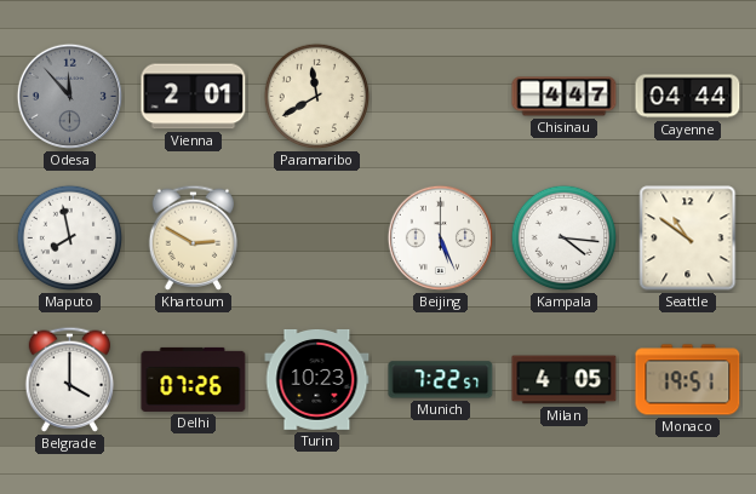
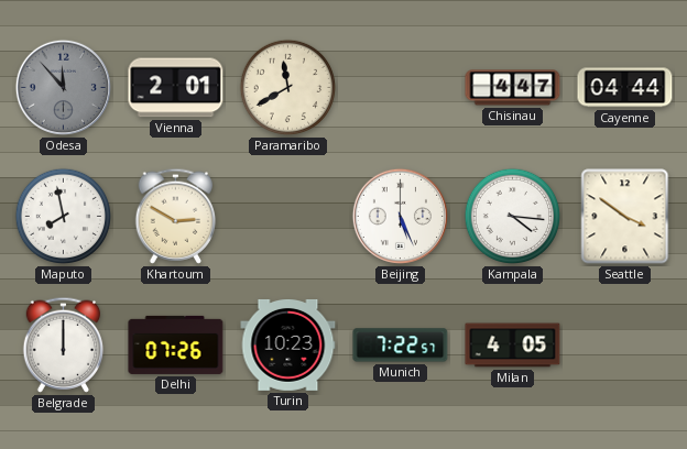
Seattle: 10:51 -> 3:51 (625, 217)
Belgrade: 4:00 -> 12:00 (64, 344)
Monaco: 19:51 -> none (688, 380)
